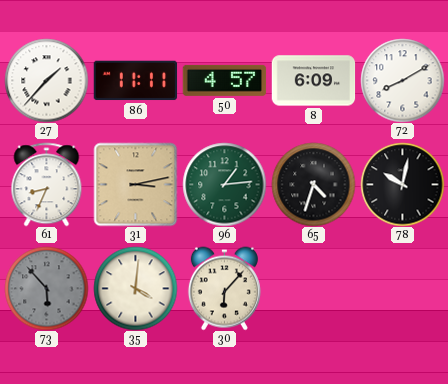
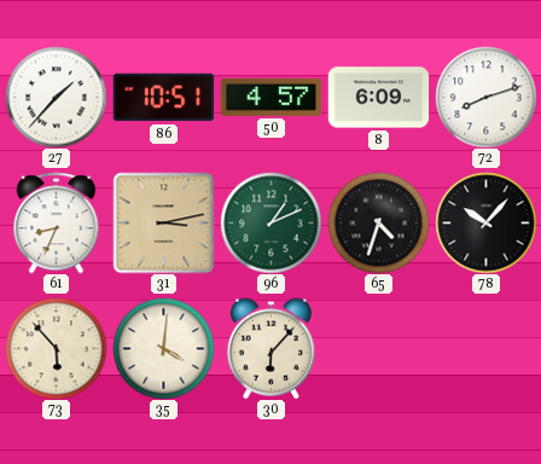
86: 11:11 -> 10:51 (163, 98)
72: 8:10 -> 8:12 (485, 97)
96: 1:14 -> 1:11 (270, 222)
78: 10:02 -> 10:07 (485, 222)
73 dial: grey -> cream (56, 348)
